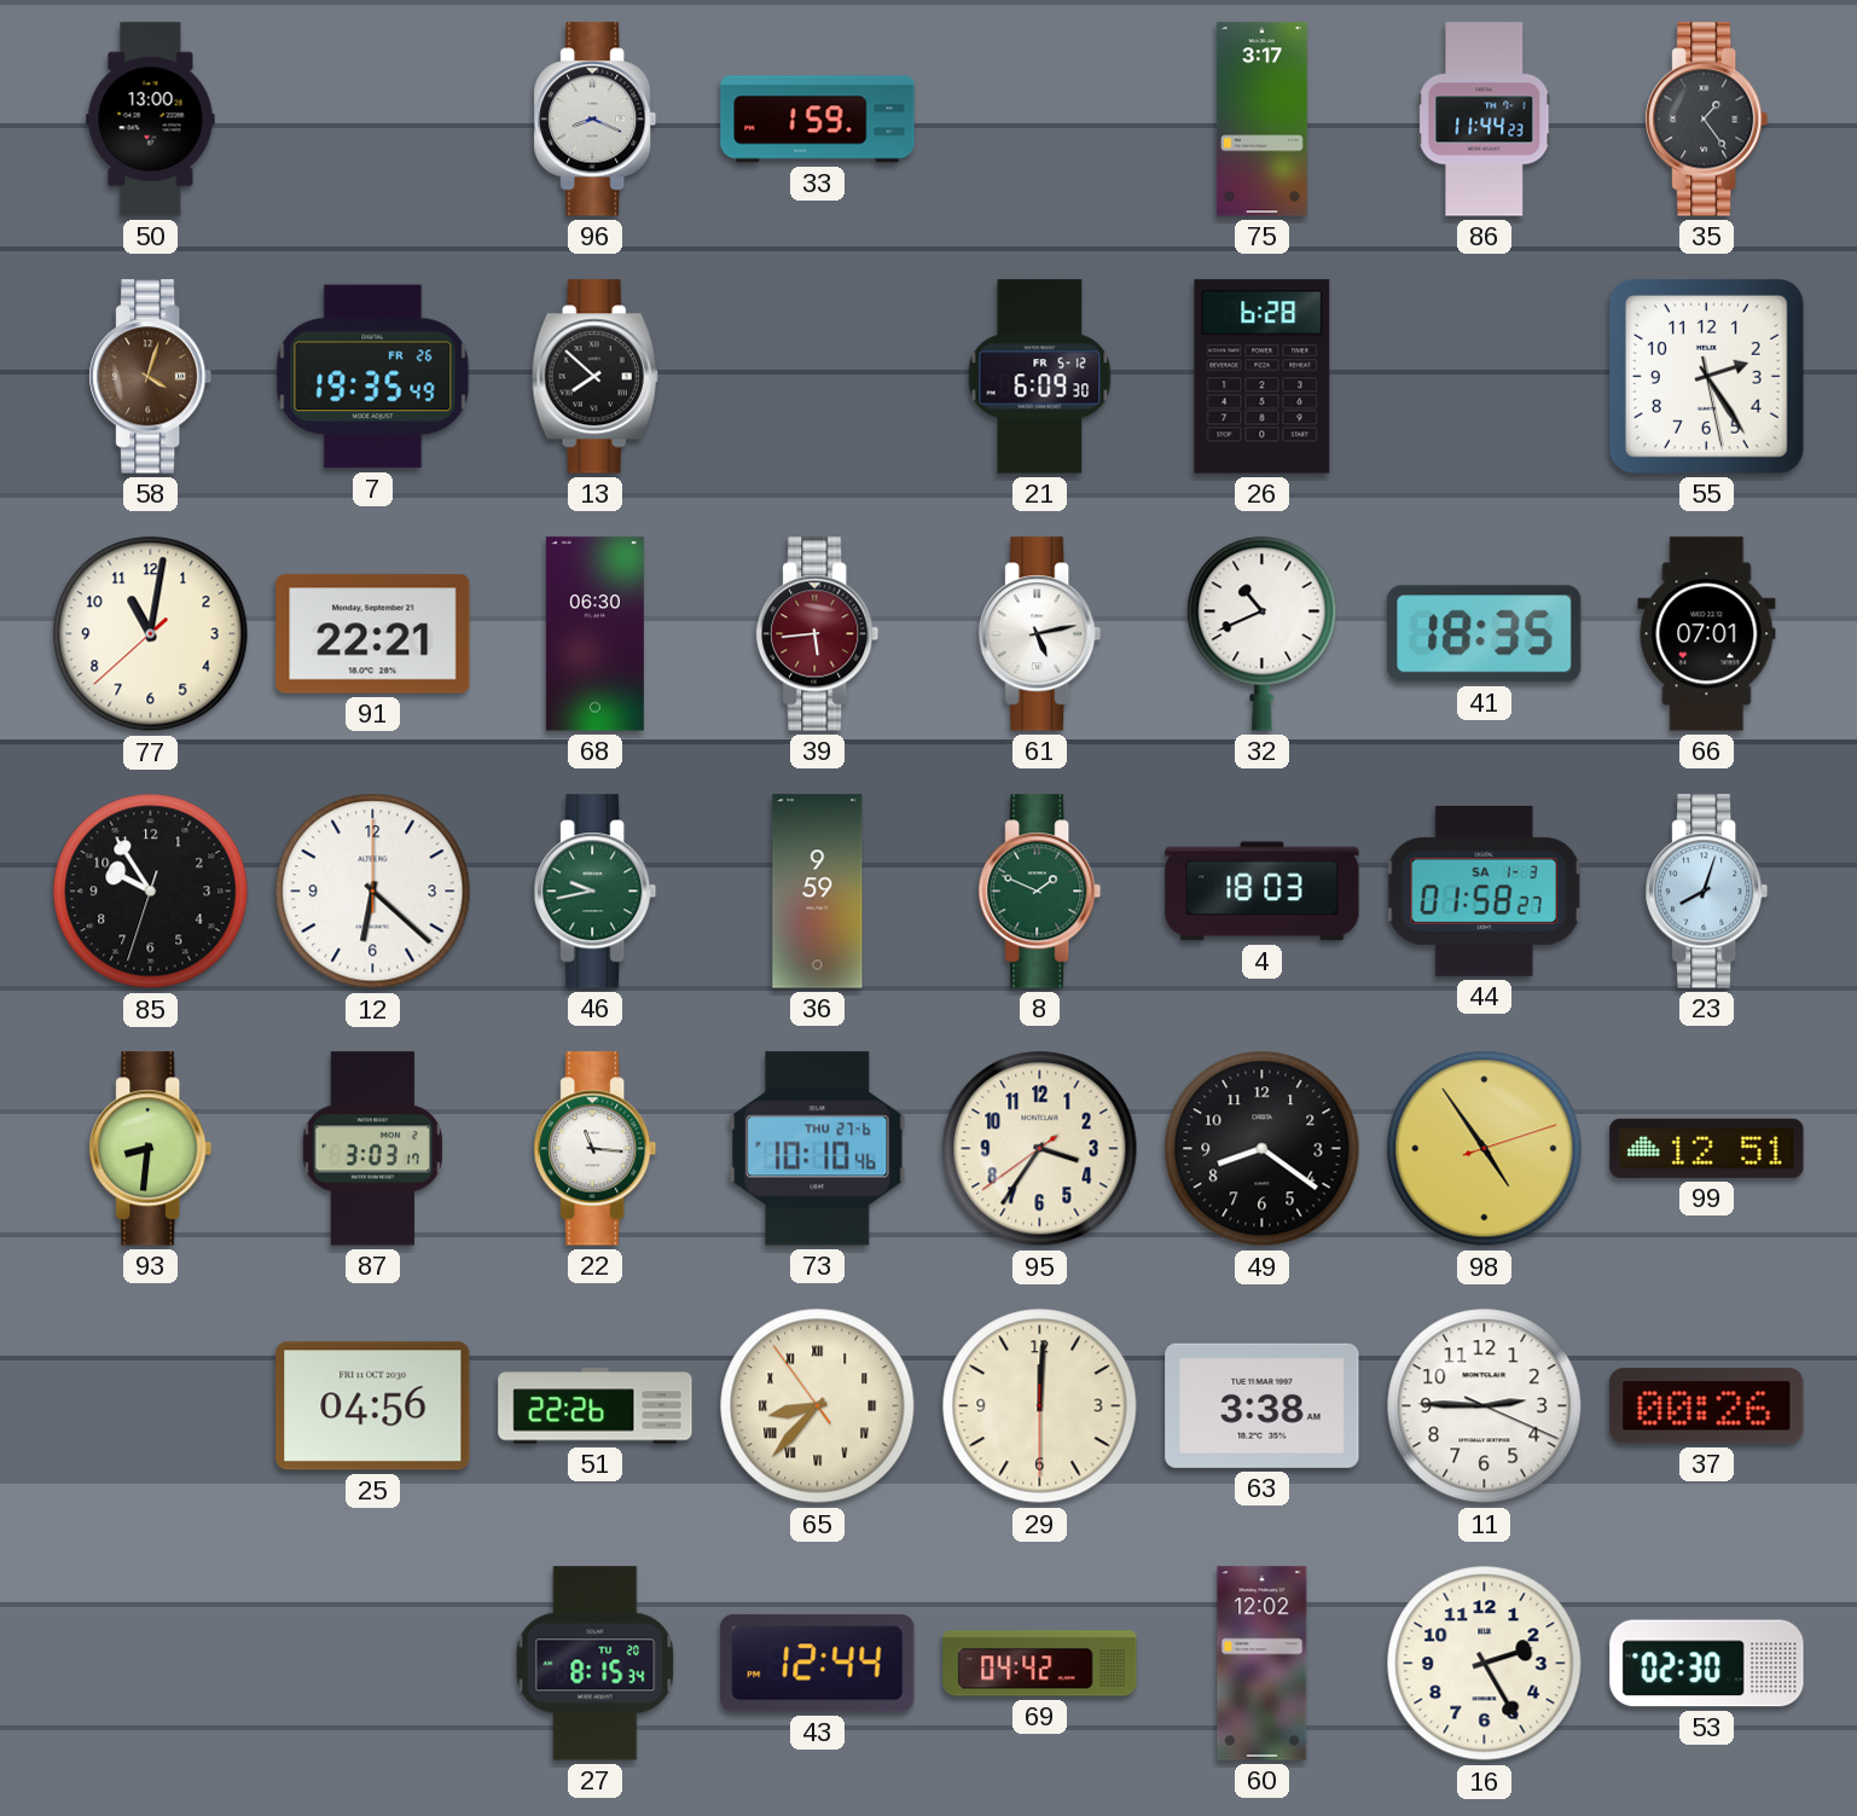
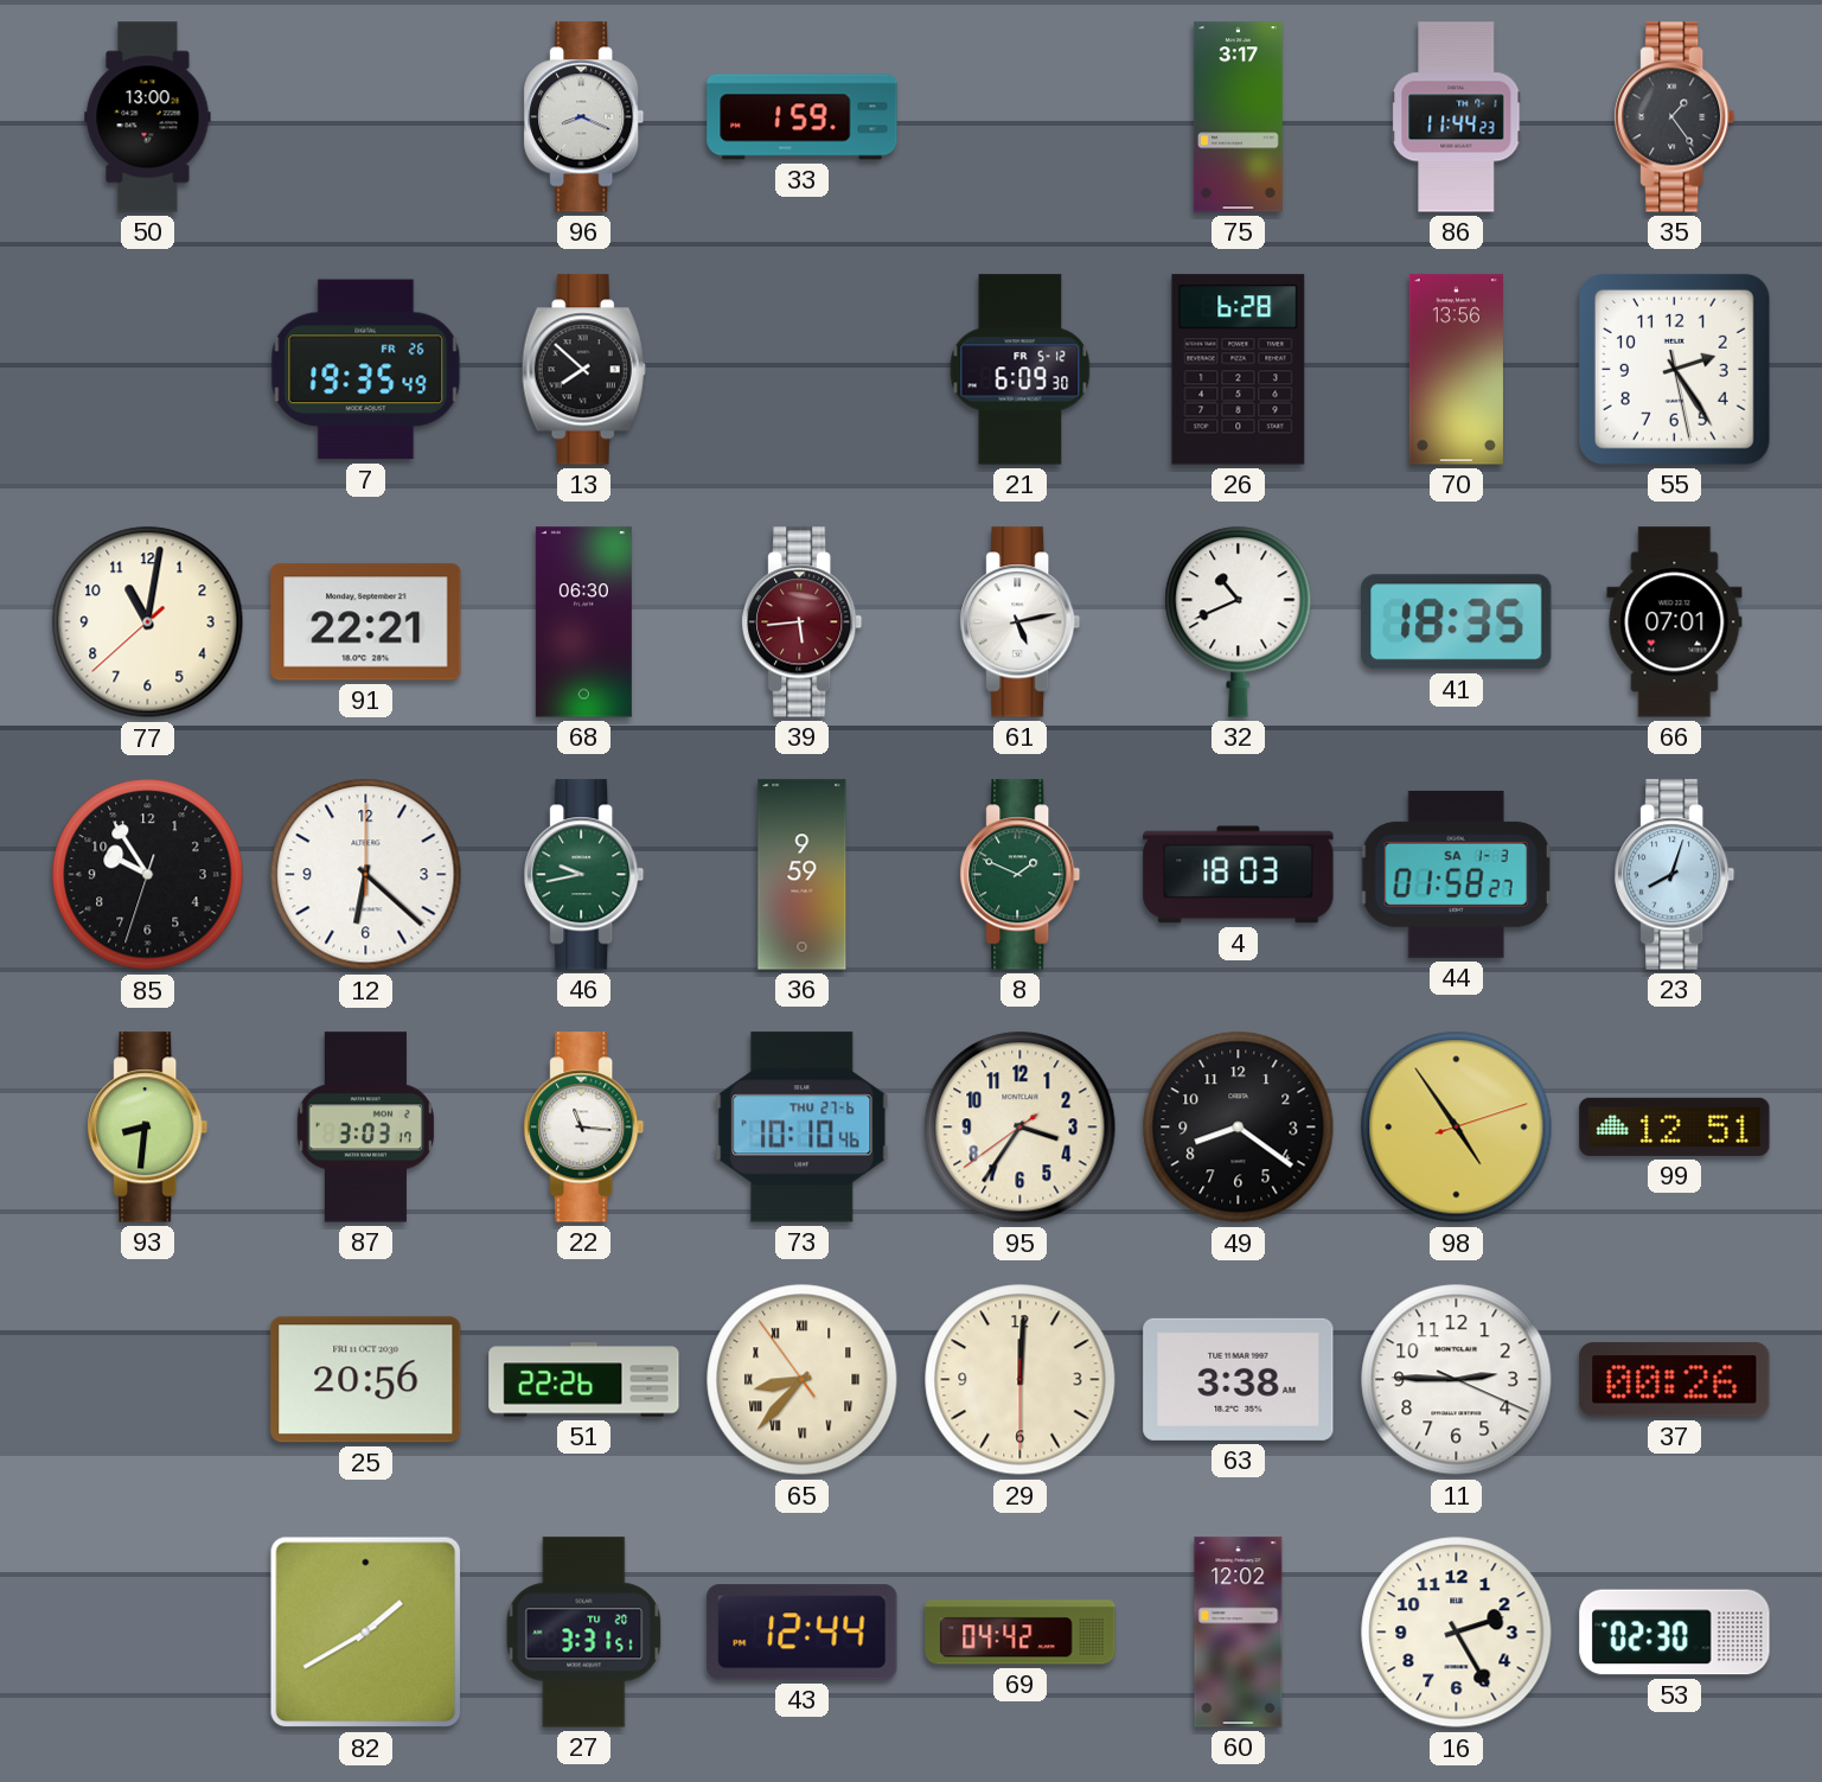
58: 4:03 -> none (151, 377)
70: none -> 13:56 (1456, 370)
25: 04:56 -> 20:56 (366, 1380)
82: none -> 1:40 (366, 1633)
27: 8:15 -> 3:31 (584, 1633)
